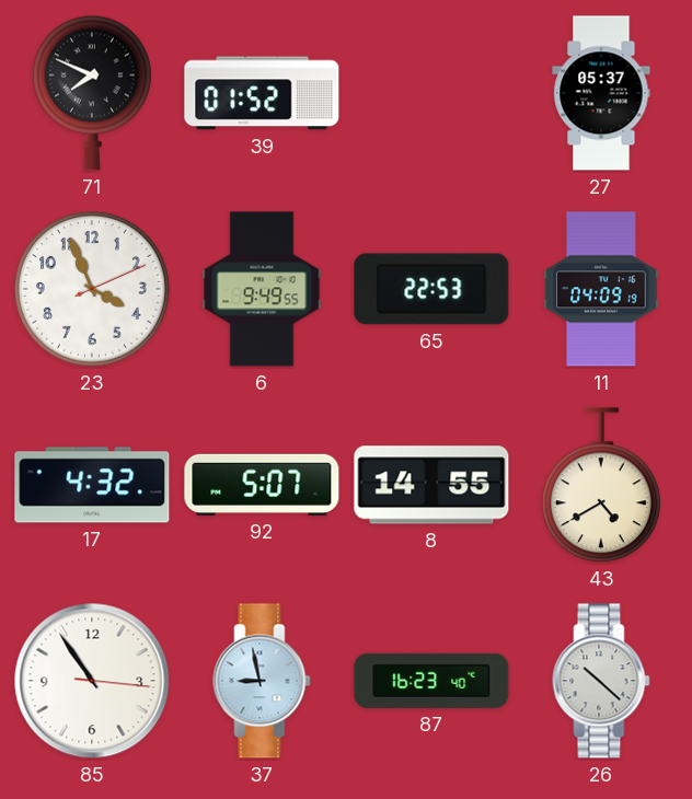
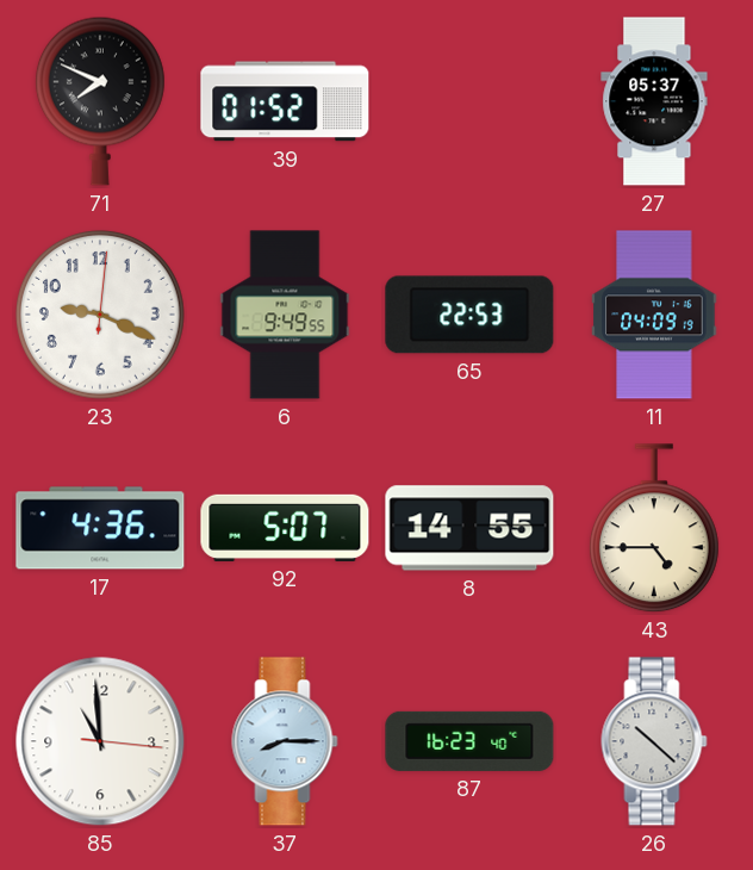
23: 3:56 -> 9:19 (100, 315)
17: 4:32 -> 4:36 (100, 528)
43: 4:40 -> 4:45 (654, 529)
85: 10:54 -> 10:59 (100, 741)
37: 8:58 -> 8:15 (285, 741)
